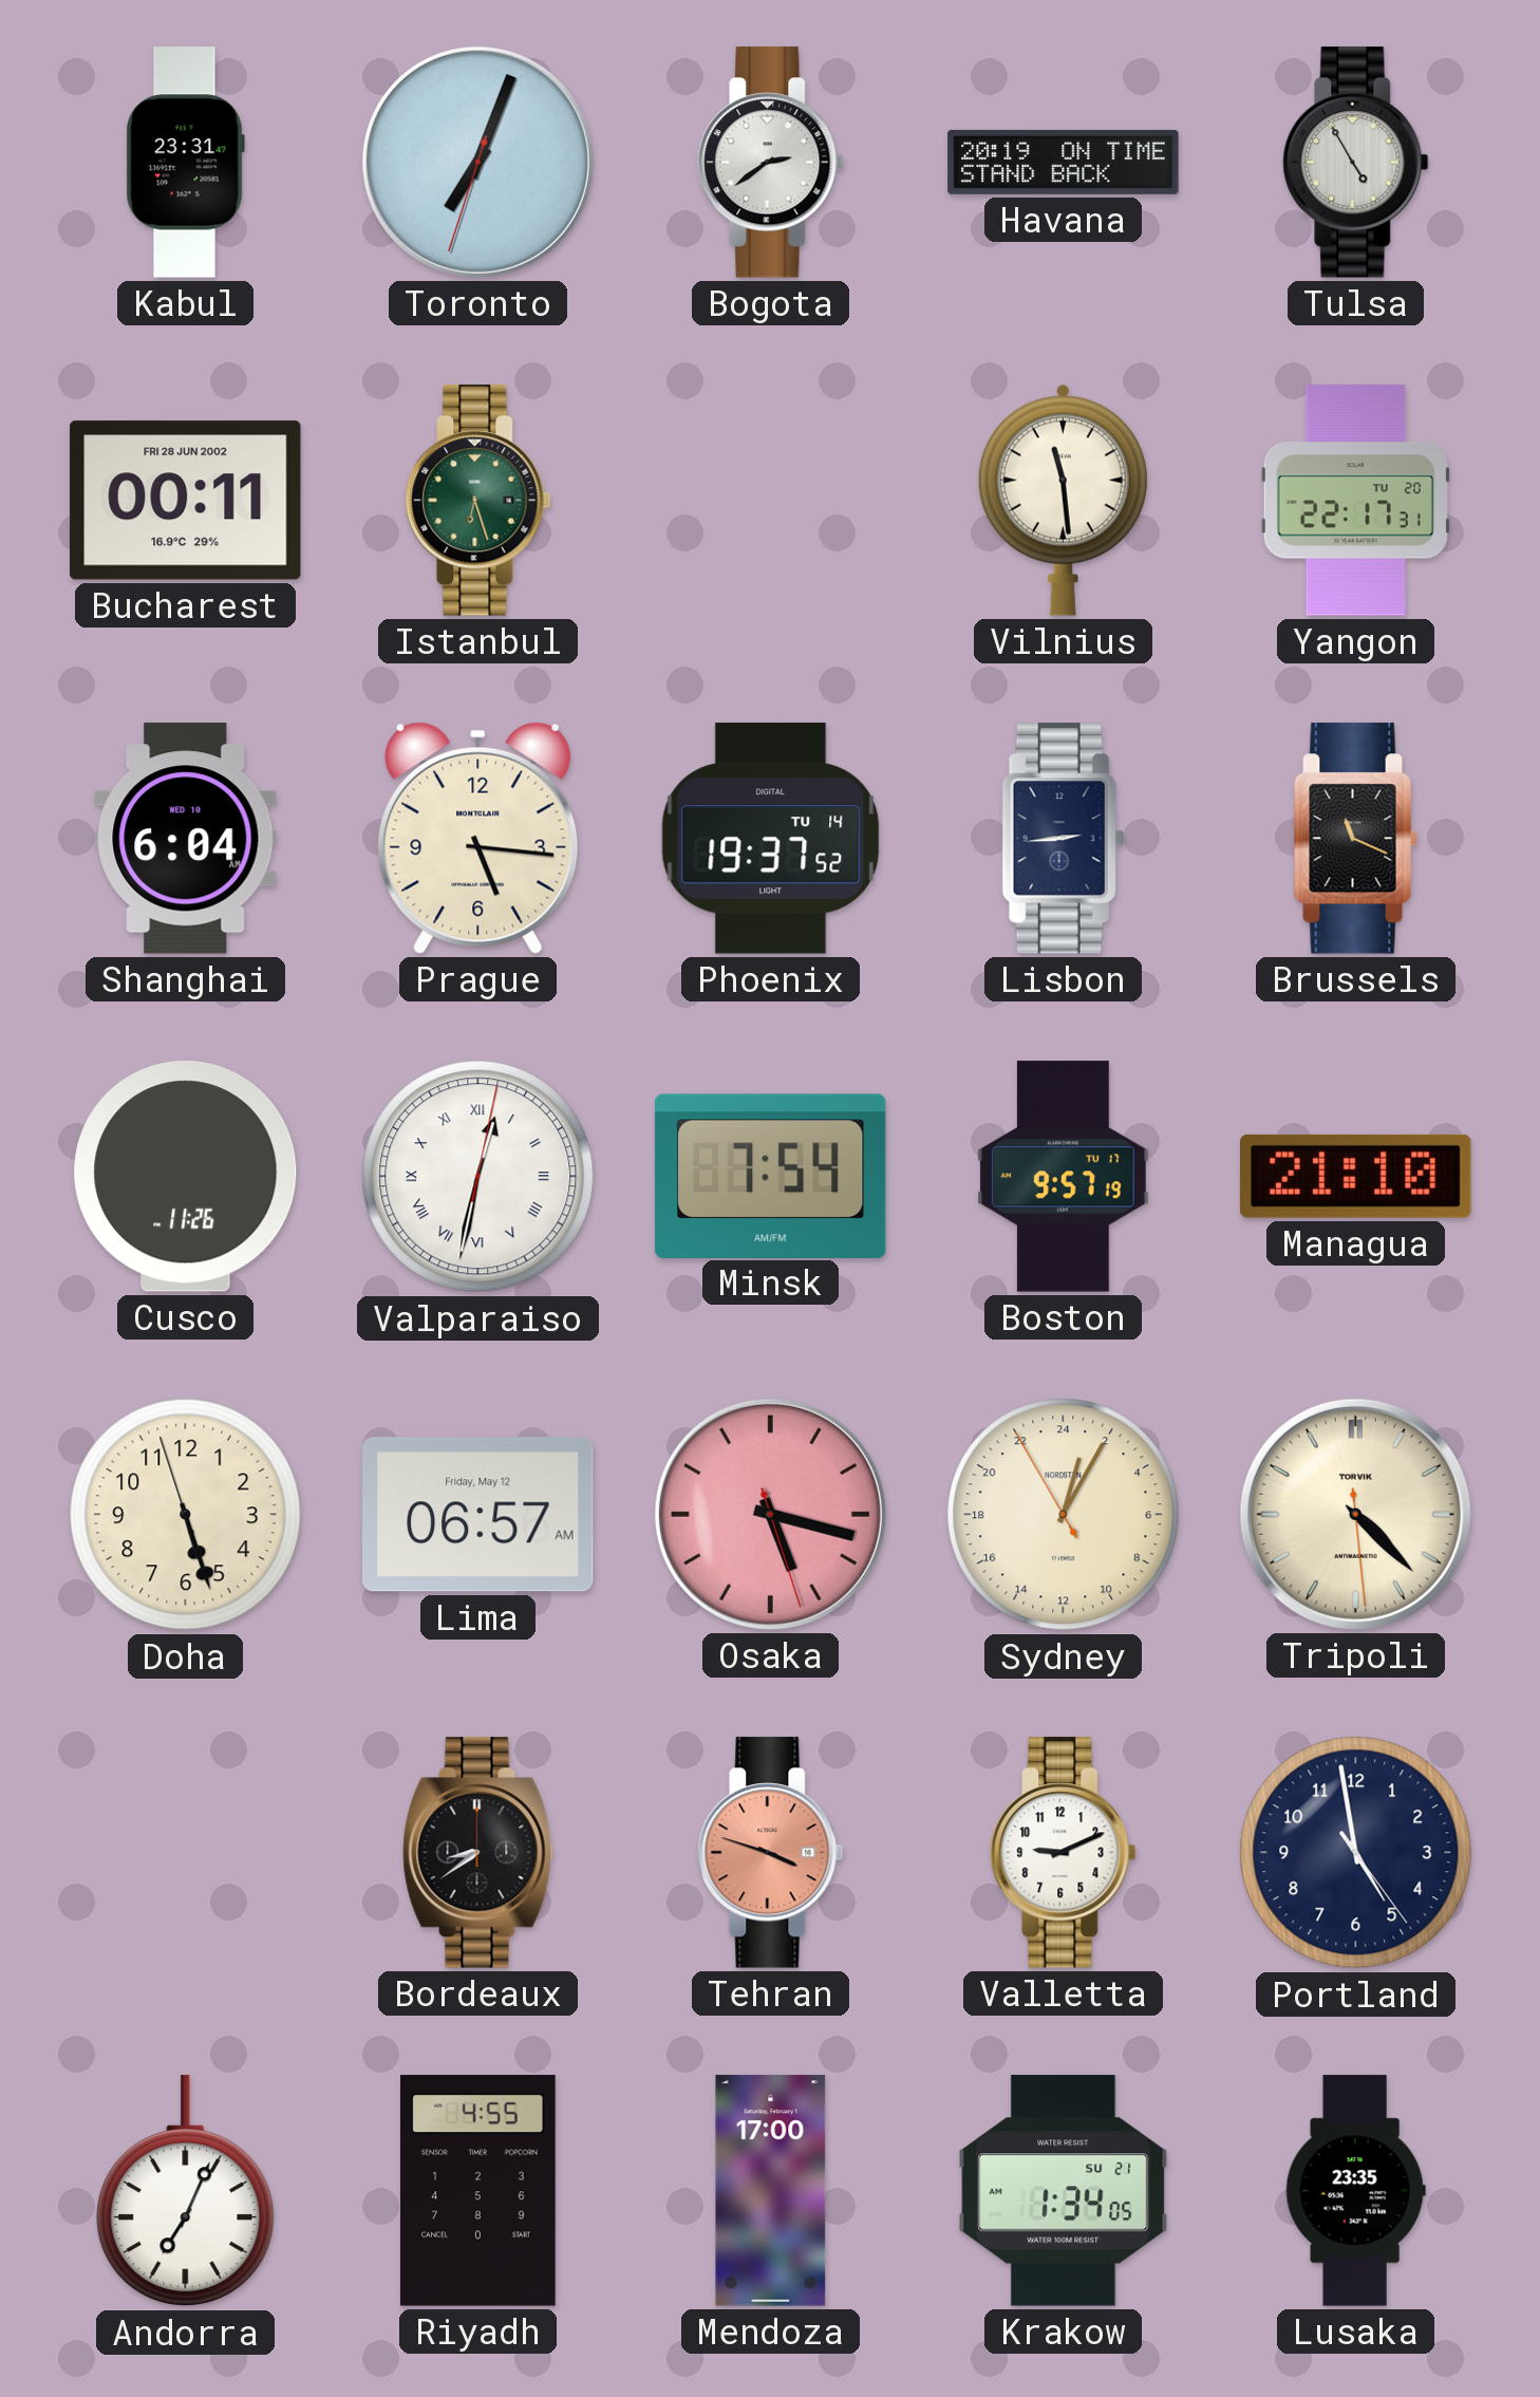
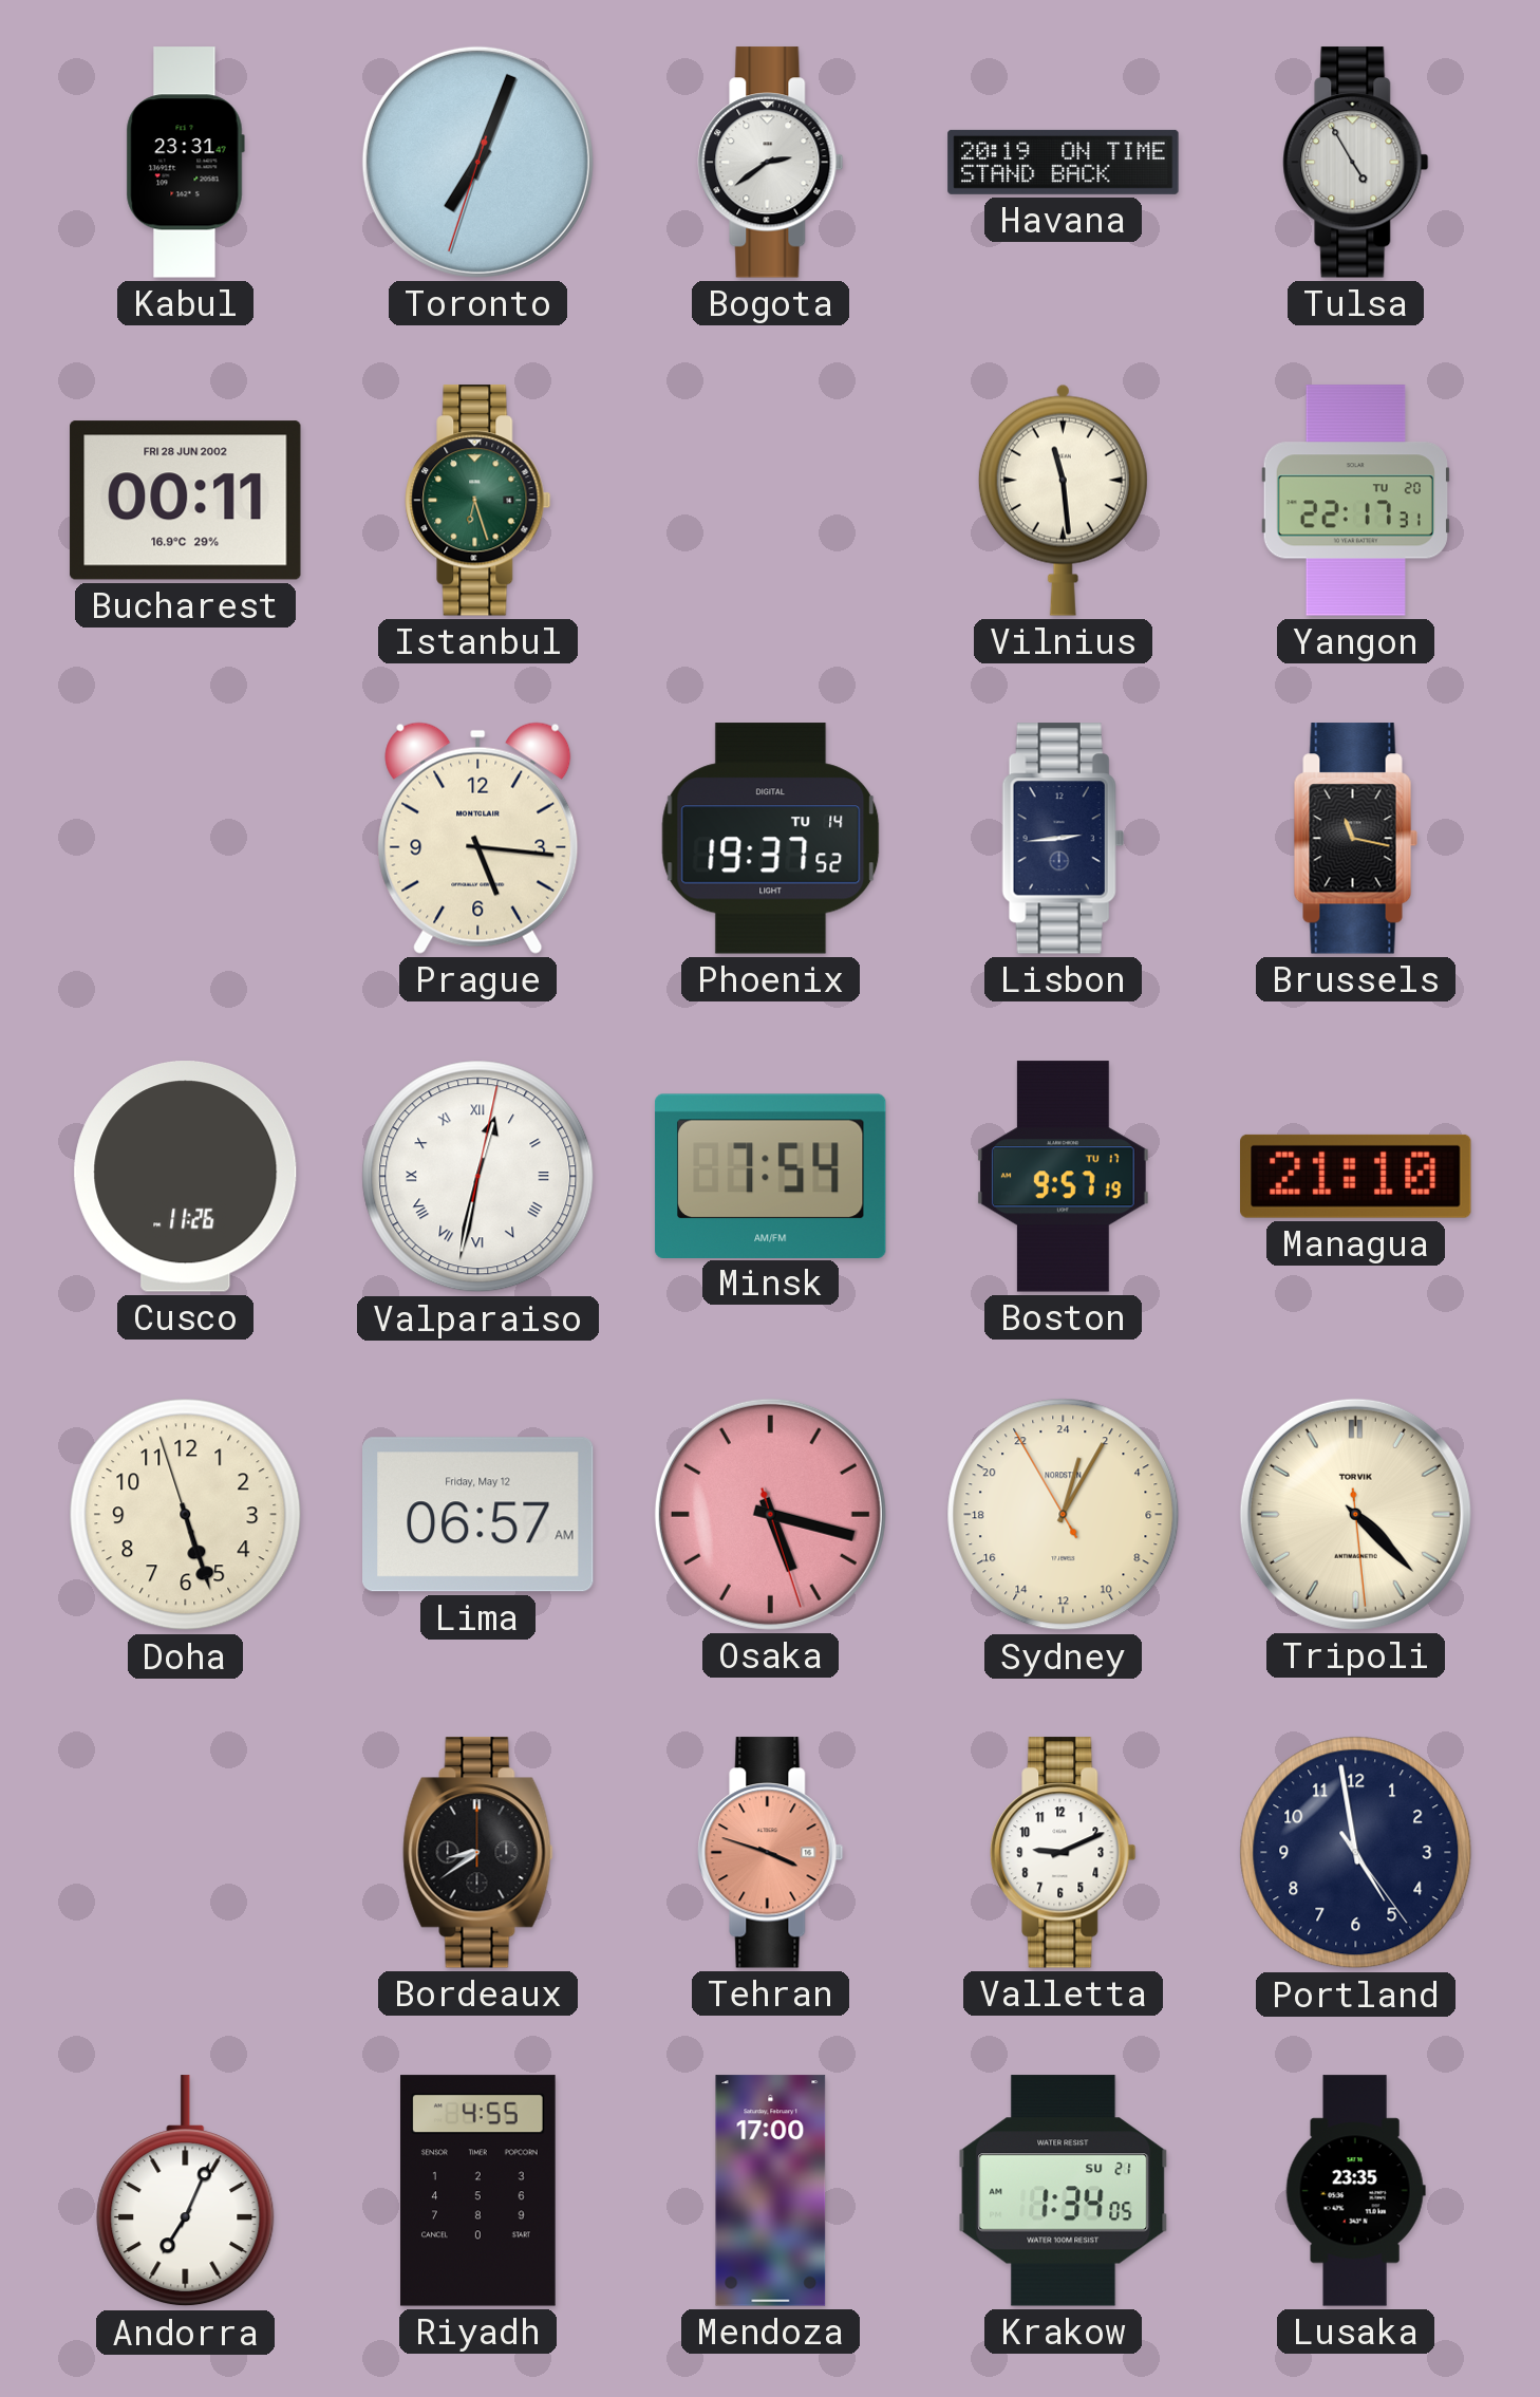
Shanghai: 6:04 -> none (186, 839)
Brussels: 11:19 -> 11:17 (1355, 839)
